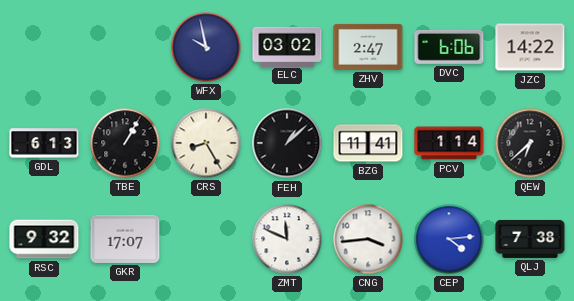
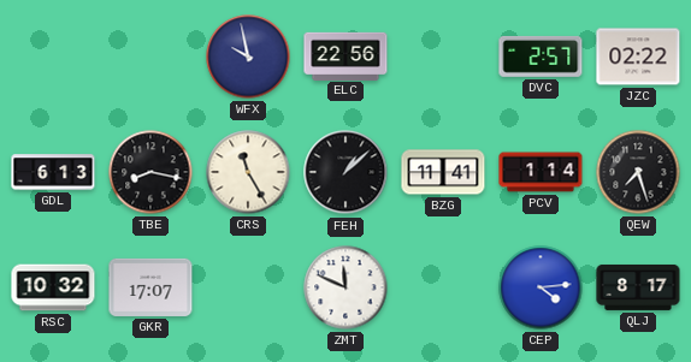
ELC: 03:02 -> 22:56 (345, 55)
ZHV: 2:47 -> none (368, 47)
DVC: 6:06 -> 2:57 (541, 57)
JZC: 14:22 -> 02:22 (638, 57)
TBE: 1:05 -> 8:17 (150, 172)
CRS: 8:25 -> 11:25 (248, 172)
QEW: 6:38 -> 7:27 (638, 172)
RSC: 9:32 -> 10:32 (53, 287)
CNG: 3:44 -> none (368, 239)
QLJ: 7:38 -> 8:17 (638, 287)
